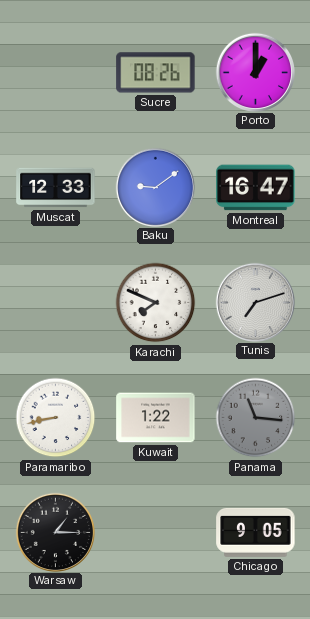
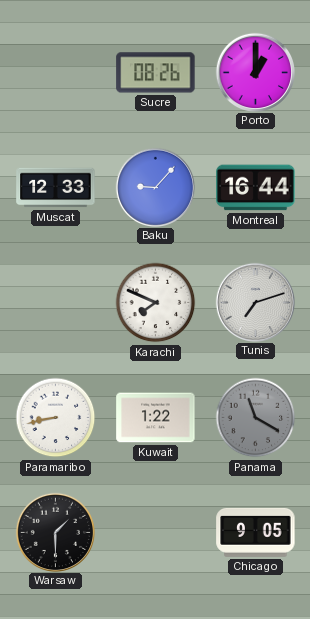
Baku: 9:09 -> 9:07 (155, 187)
Montreal: 16:47 -> 16:44 (256, 188)
Panama: 11:16 -> 11:20 (256, 418)
Warsaw: 1:15 -> 1:30 (55, 532)
